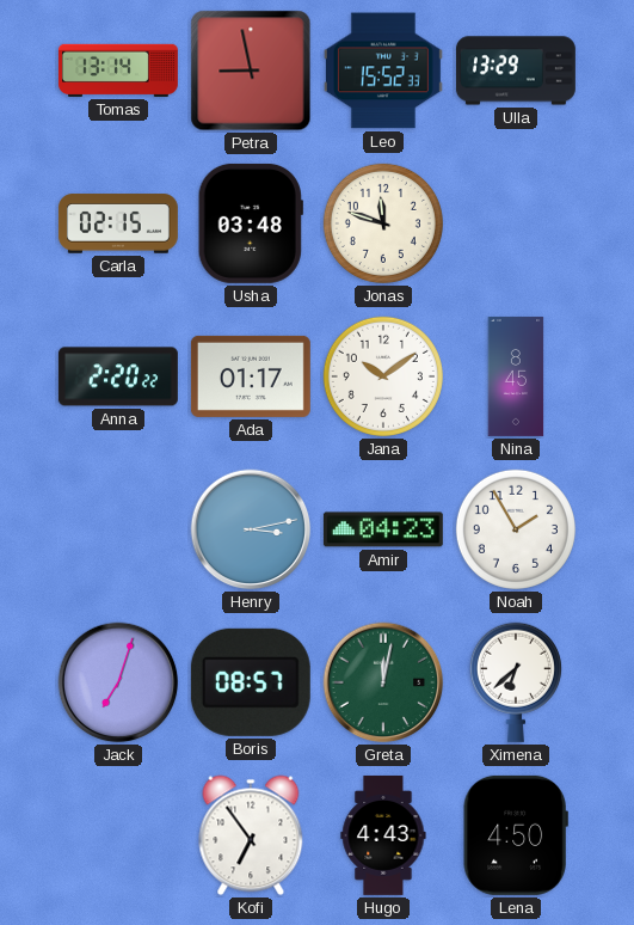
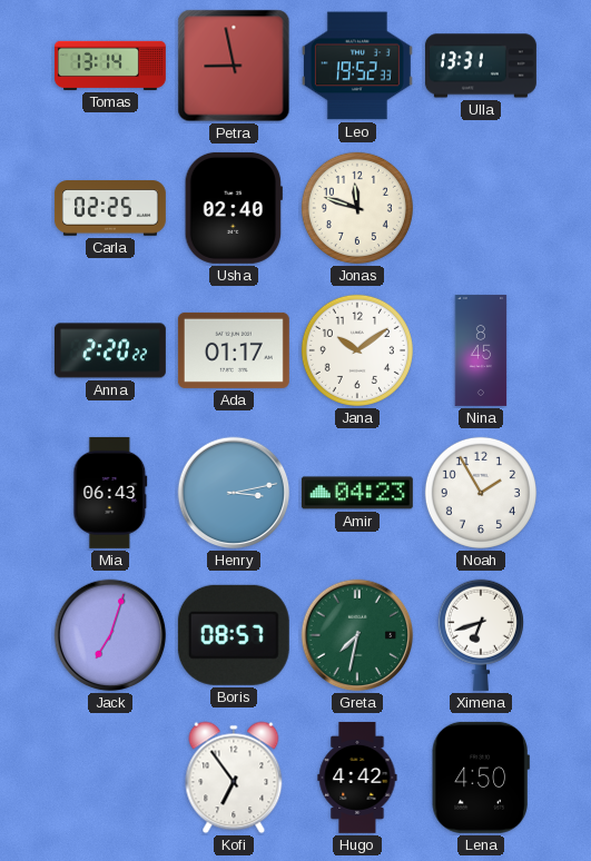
Leo: 15:52 -> 19:52 (357, 66)
Ulla: 13:29 -> 13:31 (481, 66)
Carla: 02:15 -> 02:25 (110, 208)
Usha: 03:48 -> 02:40 (234, 208)
Mia: none -> 06:43 (110, 493)
Greta: 12:02 -> 7:32 (357, 635)
Ximena: 6:38 -> 6:42 (481, 635)
Hugo: 4:43 -> 4:42 (357, 778)
